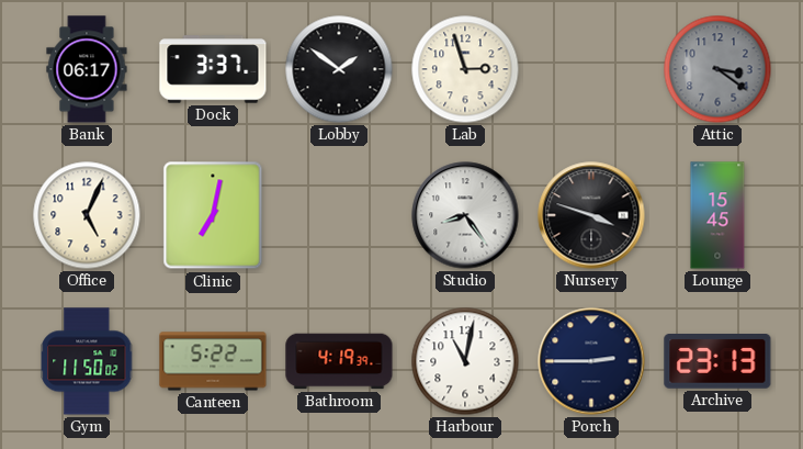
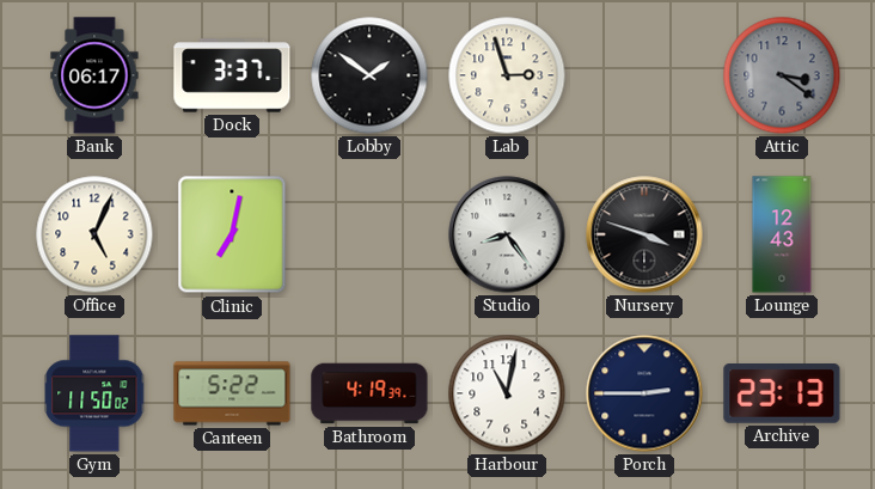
Lounge: 15:45 -> 12:43 (782, 234)
